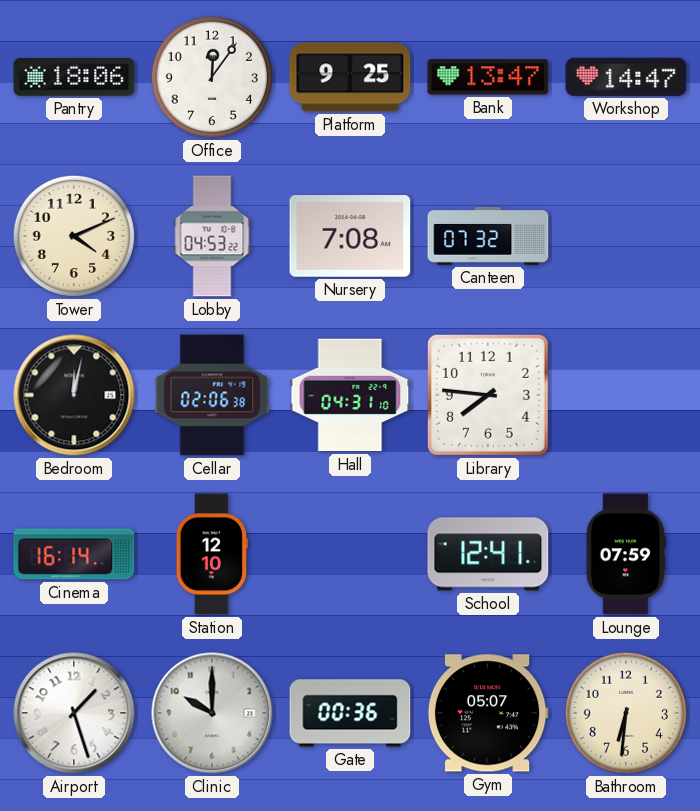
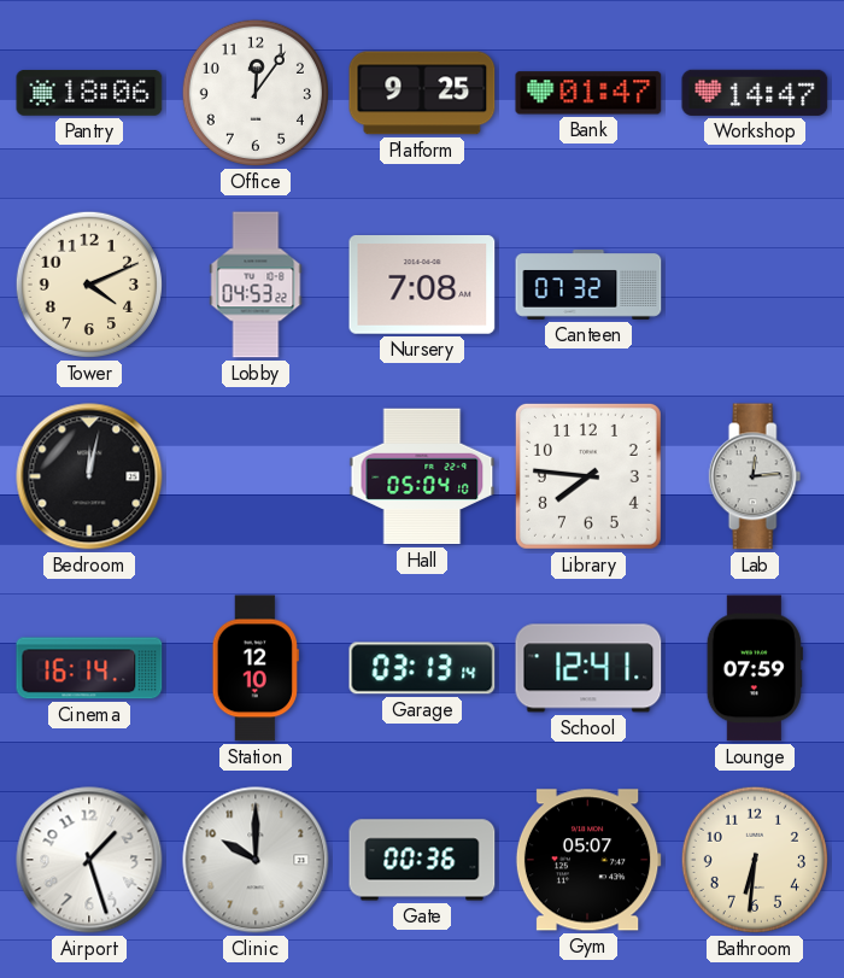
Bank: 13:47 -> 01:47 (588, 93)
Cellar: 02:06 -> none (212, 395)
Hall: 04:31 -> 05:04 (422, 476)
Lab: none -> 12:14 (755, 476)
Garage: none -> 03:13 (422, 668)
